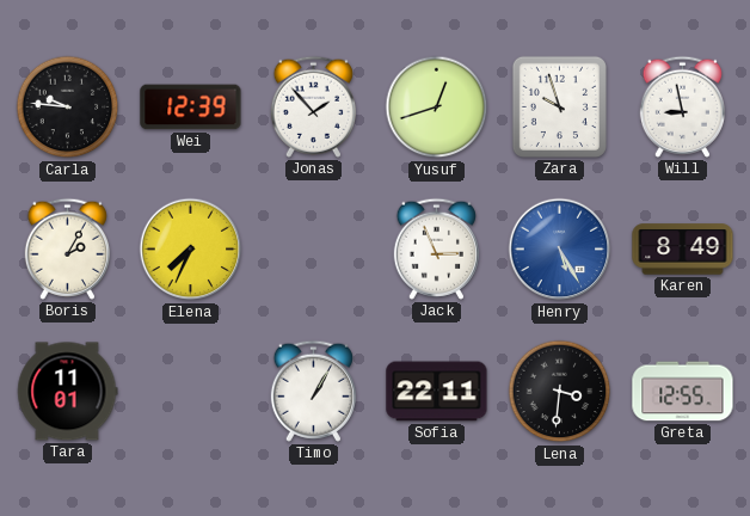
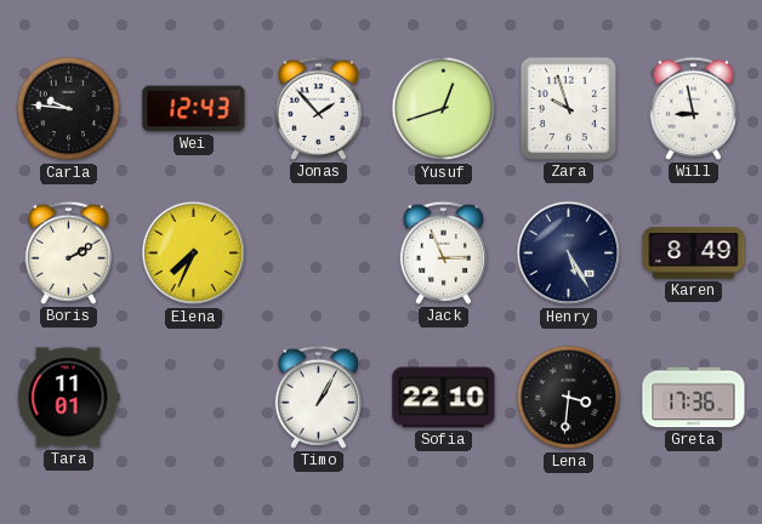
Wei: 12:39 -> 12:43 (194, 109)
Boris: 2:05 -> 2:10 (68, 252)
Henry dial: blue -> navy (569, 254)
Sofia: 22:11 -> 22:10 (444, 398)
Greta: 12:55 -> 17:36 (694, 398)
